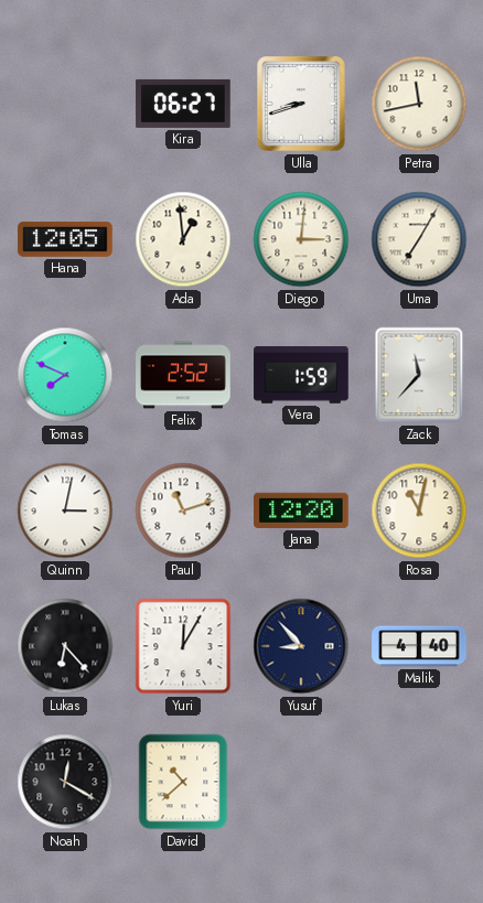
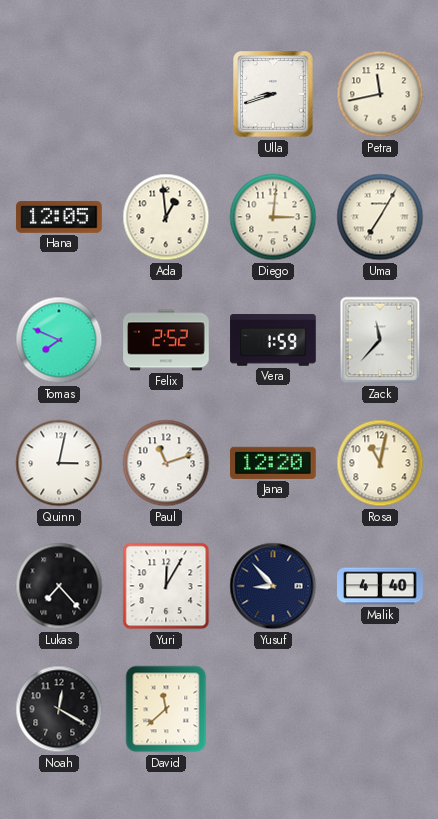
Kira: 06:27 -> none (183, 104)
Lukas: 6:23 -> 7:23 (59, 586)
David: 10:38 -> 11:38 (166, 709)
